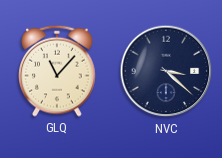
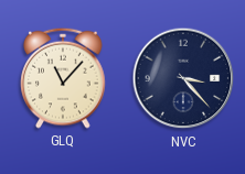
NVC: 3:22 -> 3:23 (183, 78)
